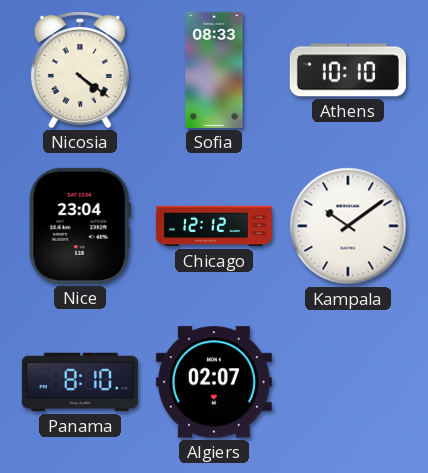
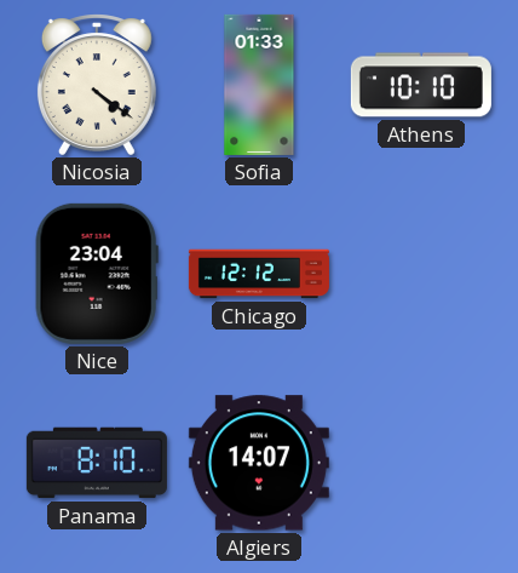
Sofia: 08:33 -> 01:33 (259, 85)
Kampala: 10:09 -> none (348, 226)
Algiers: 02:07 -> 14:07 (259, 463)
